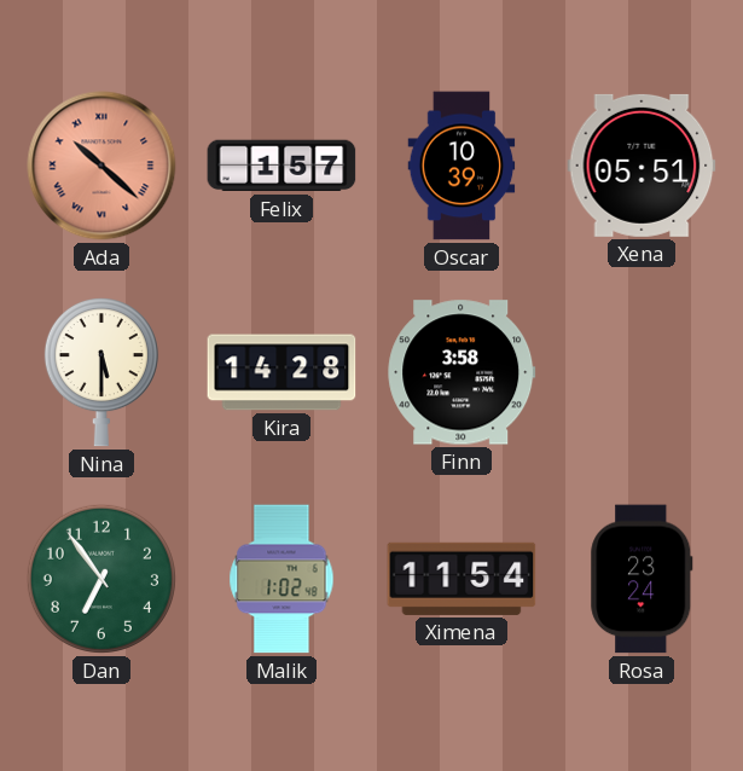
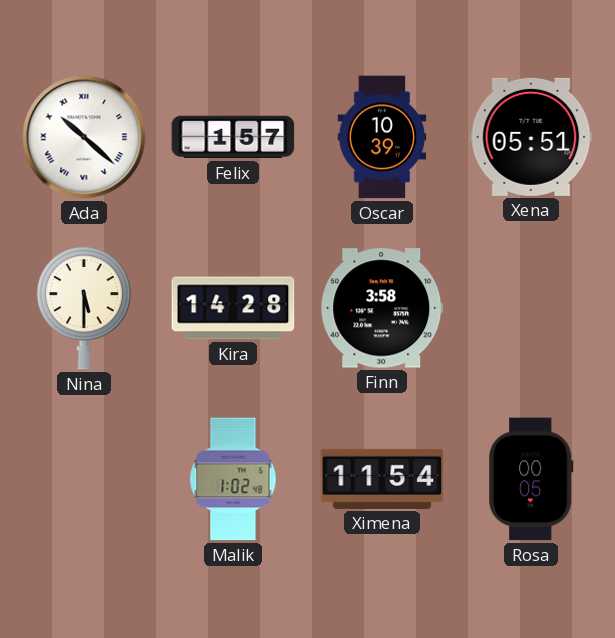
Ada dial: salmon -> white (84, 137)
Dan: 6:54 -> none (101, 579)
Rosa: 23:24 -> 00:05 (531, 479)
